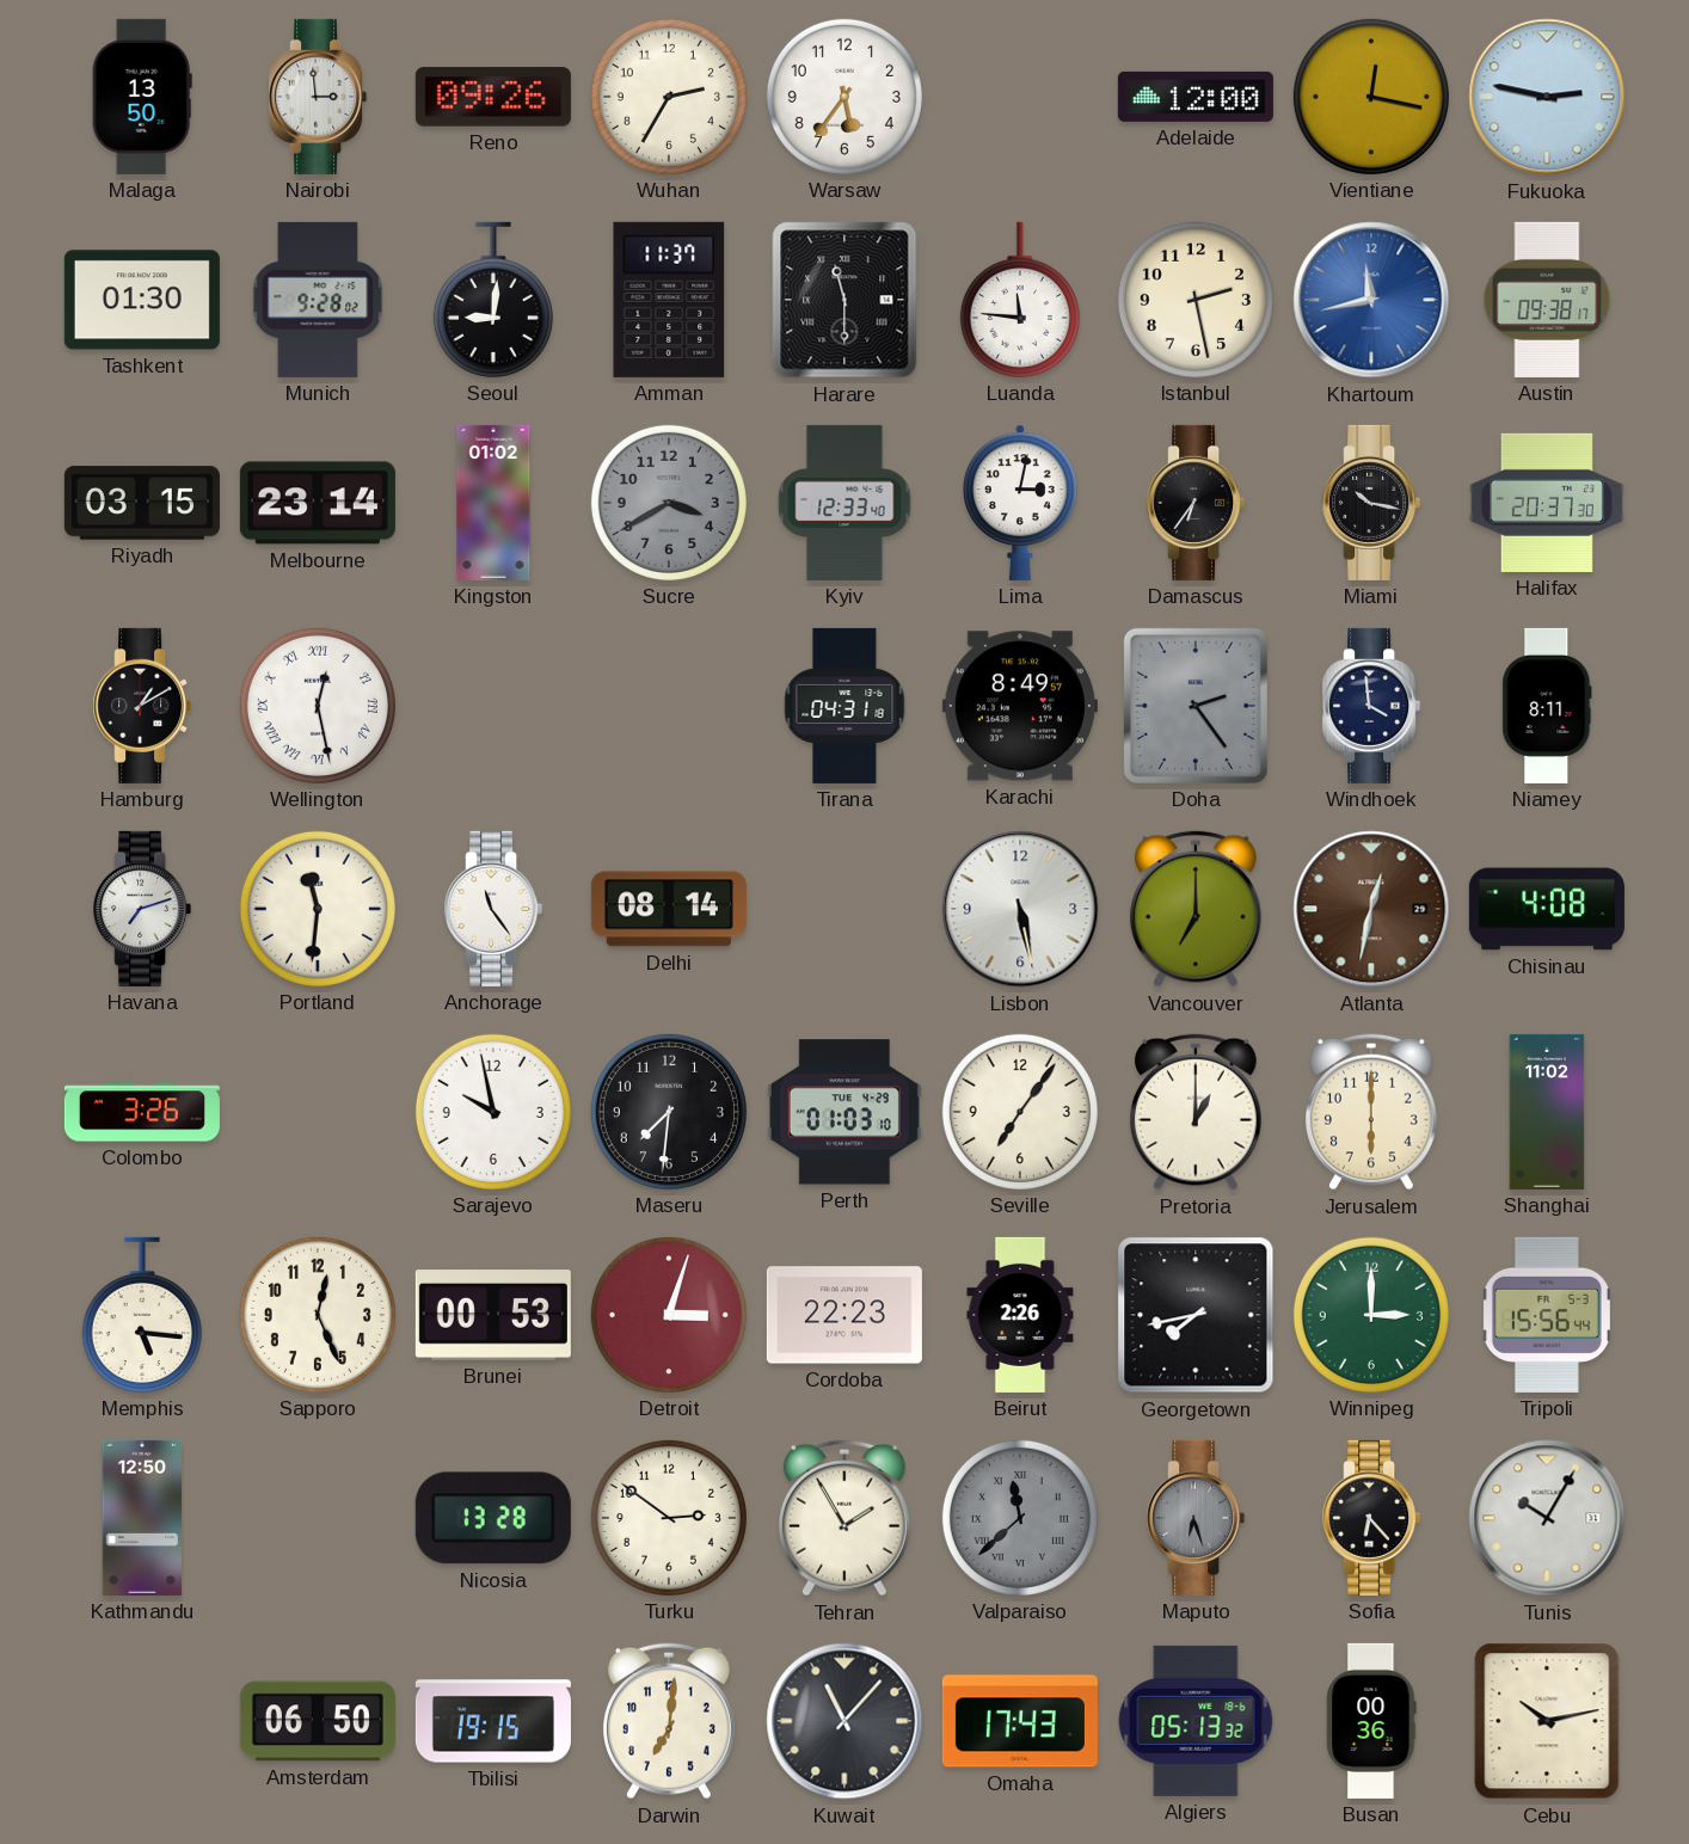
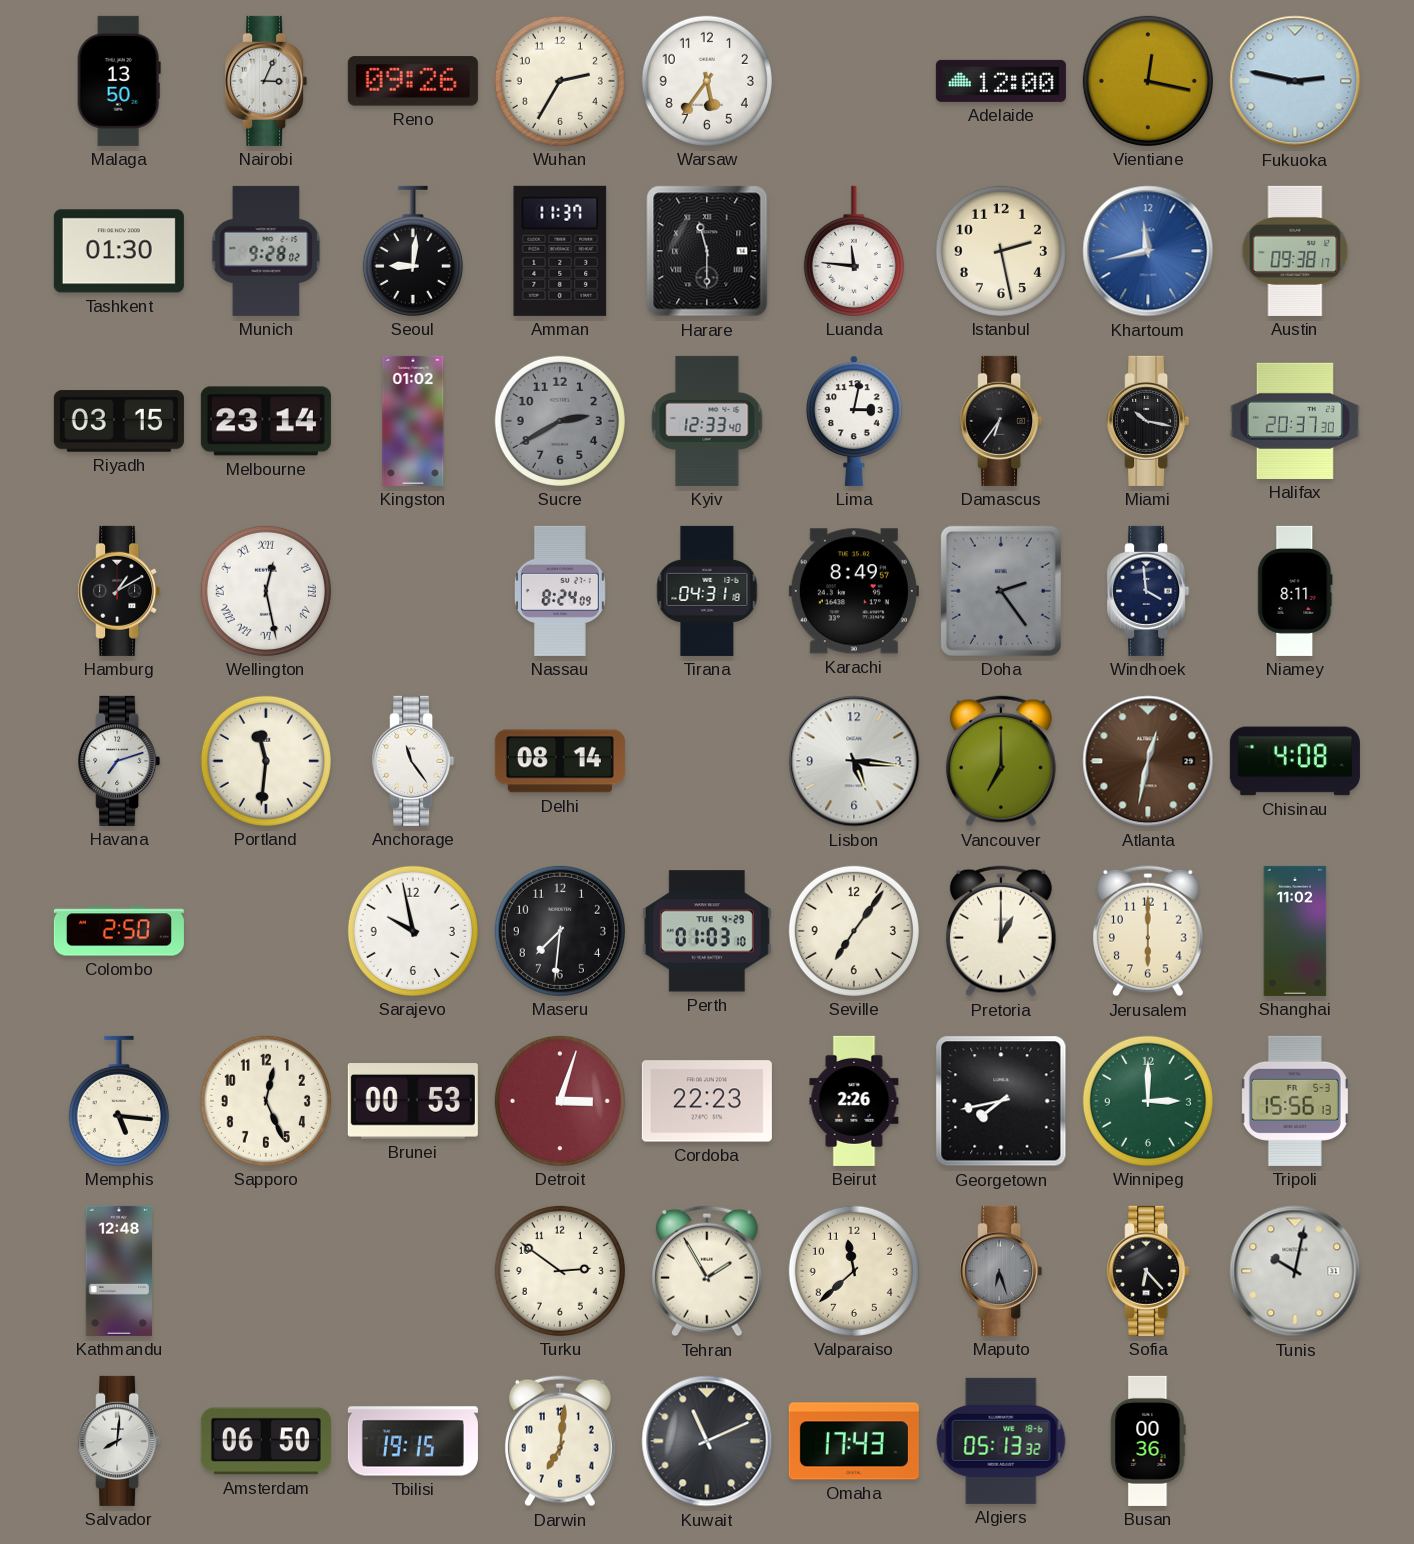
Nairobi: 2:59 -> 3:04 (266, 81)
Sucre: 3:40 -> 2:40 (560, 421)
Nassau: none -> 8:24 (560, 591)
Lisbon: 5:28 -> 5:16 (854, 761)
Colombo: 3:26 -> 2:50 (119, 931)
Tripoli: 15:56:44 -> 15:56:13 (1295, 1101)
Kathmandu: 12:50 -> 12:48 (118, 1271)
Nicosia: 13:28 -> none (493, 1518)
Valparaiso dial: grey -> cream (854, 1271)
Valparaiso numerals: Roman -> Arabic (854, 1271)
Tunis: 10:05 -> 10:02 (1295, 1271)
Salvador: none -> 8:01 (119, 1441)
Kuwait: 11:07 -> 11:11 (707, 1441)
Cebu: 10:13 -> none (1547, 1721)
